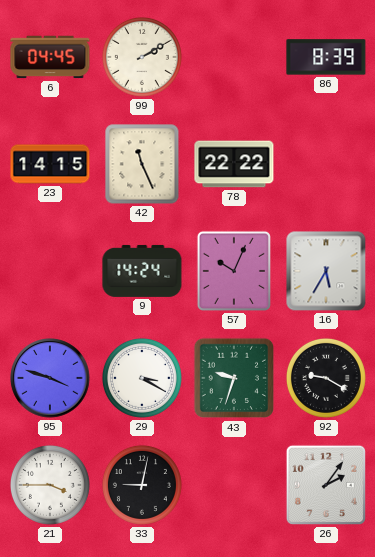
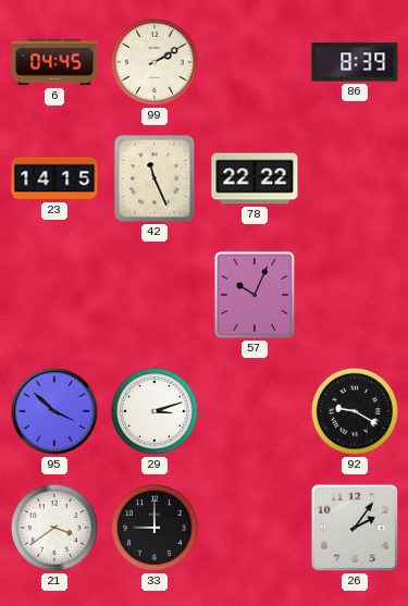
9: 14:24 -> none (142, 271)
16: 5:35 -> none (326, 271)
95: 3:48 -> 3:52 (54, 411)
29: 3:20 -> 3:12 (154, 411)
43: 9:33 -> none (234, 378)
21: 3:45 -> 3:39 (54, 528)
33: 9:02 -> 9:00 (154, 528)
